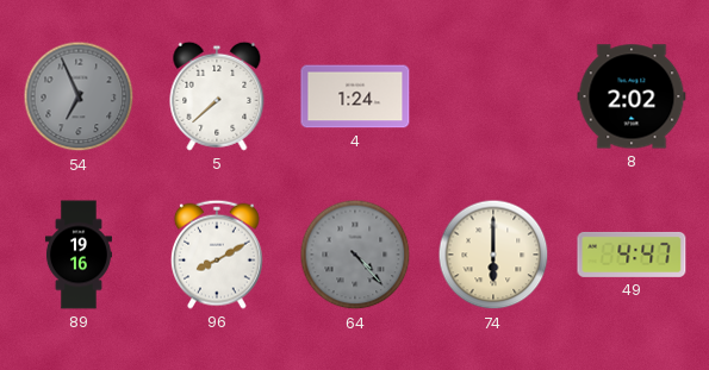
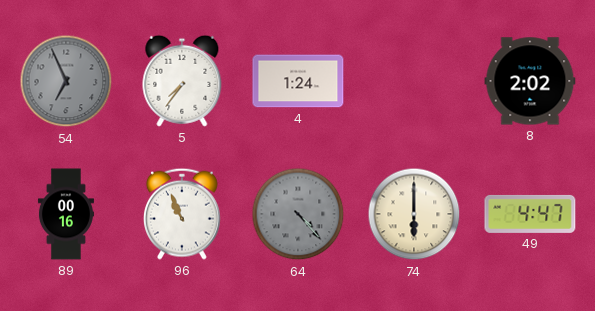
5: 7:38 -> 7:36 (182, 81)
89: 19:16 -> 00:16 (66, 214)
96: 8:10 -> 10:56 (182, 214)
